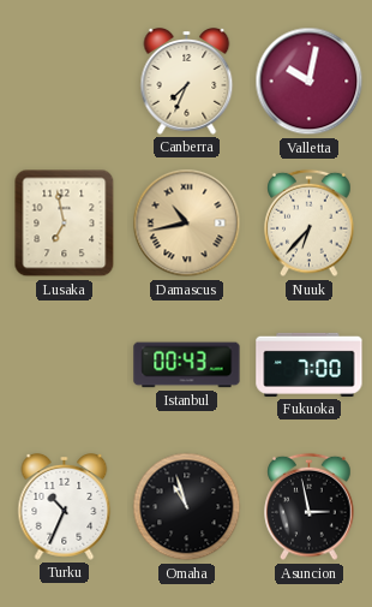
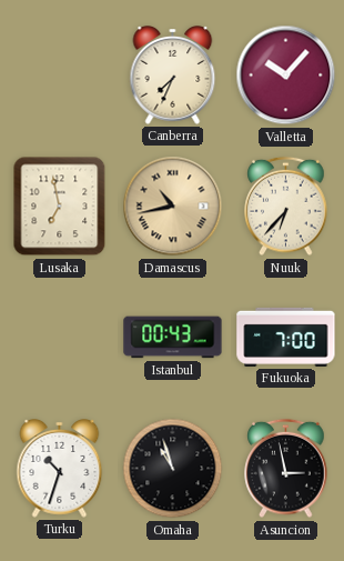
Valletta: 10:02 -> 10:07 (286, 76)
Turku: 10:34 -> 10:33 (60, 469)
